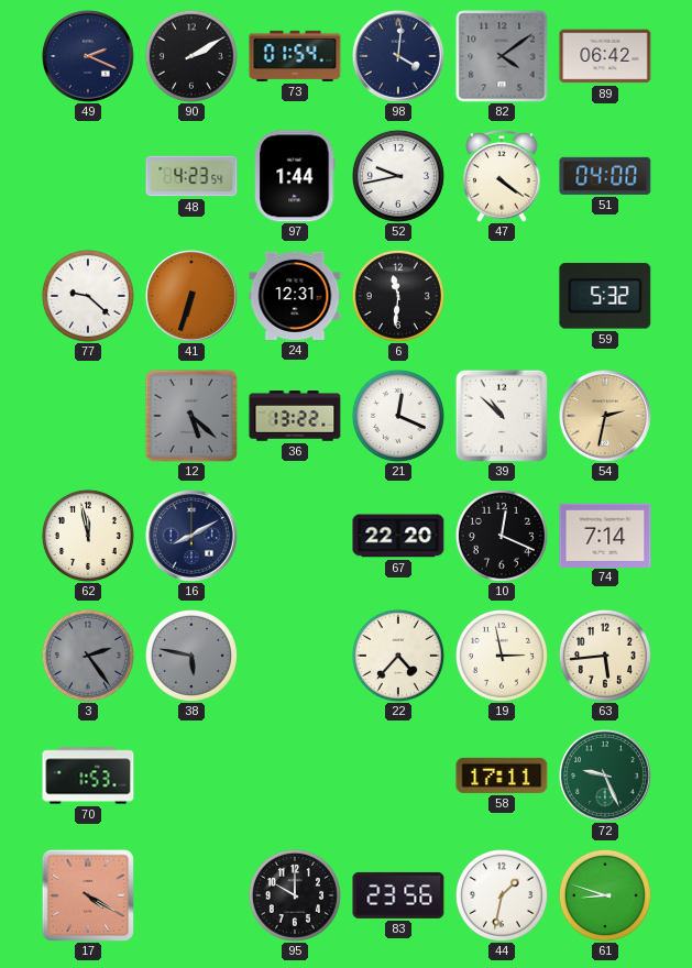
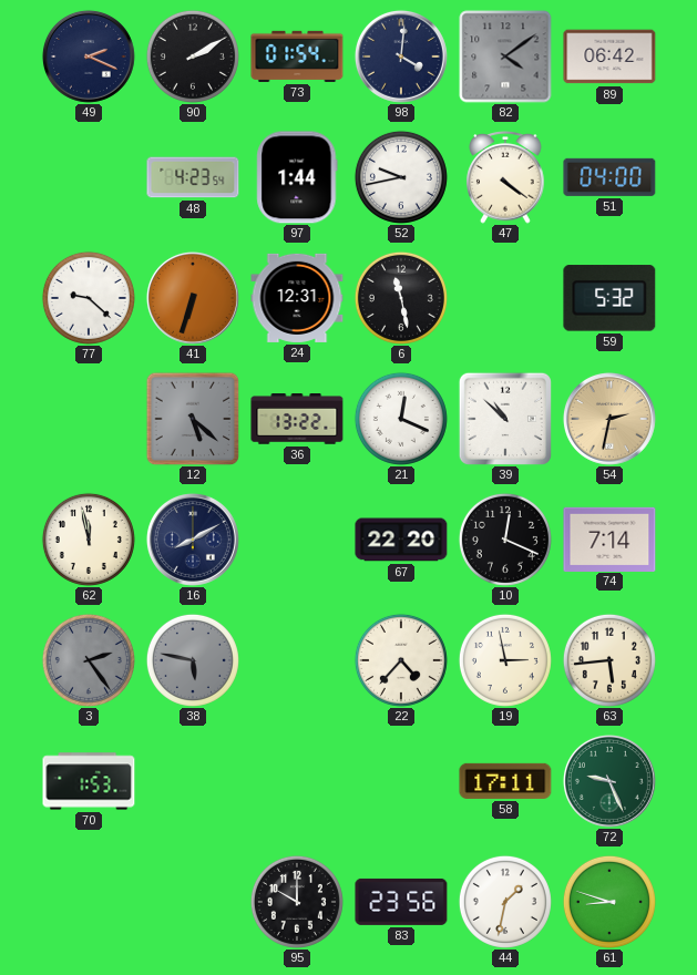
6: 11:31 -> 11:28 (401, 298)
17: 4:20 -> none (88, 895)
